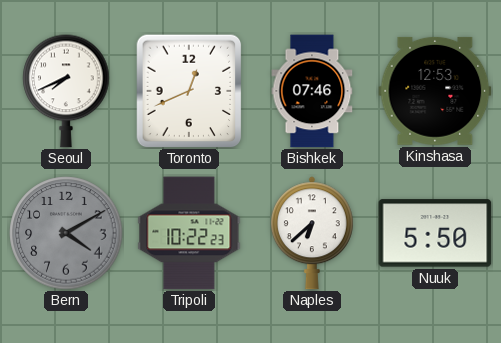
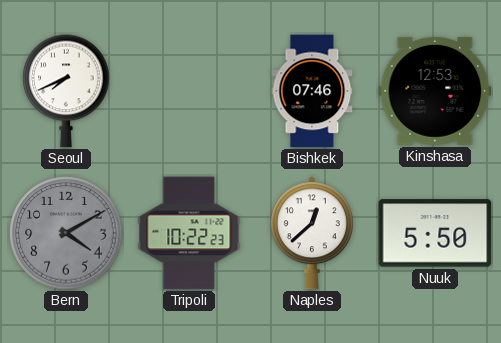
Toronto: 12:41 -> none (189, 91)
Naples: 6:38 -> 12:38 (312, 233)
